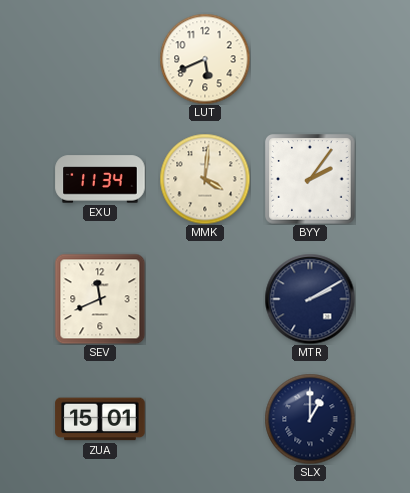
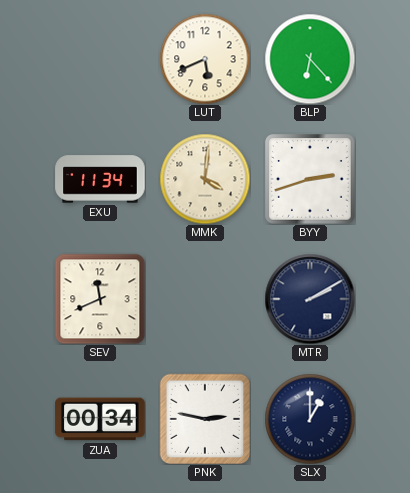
BLP: none -> 6:23 (310, 59)
BYY: 2:06 -> 2:42 (310, 179)
ZUA: 15:01 -> 00:34 (100, 419)
PNK: none -> 2:47 (204, 418)
